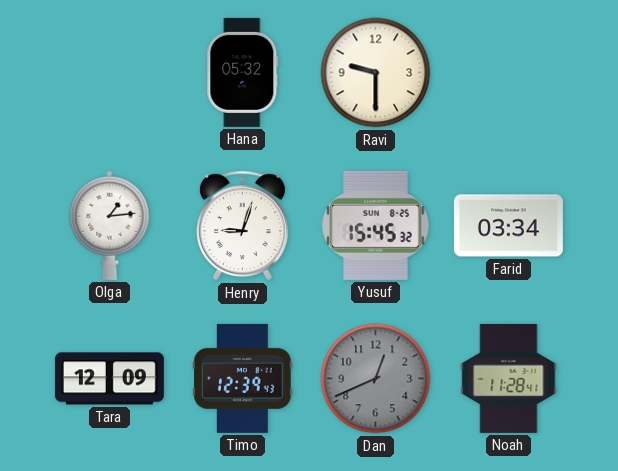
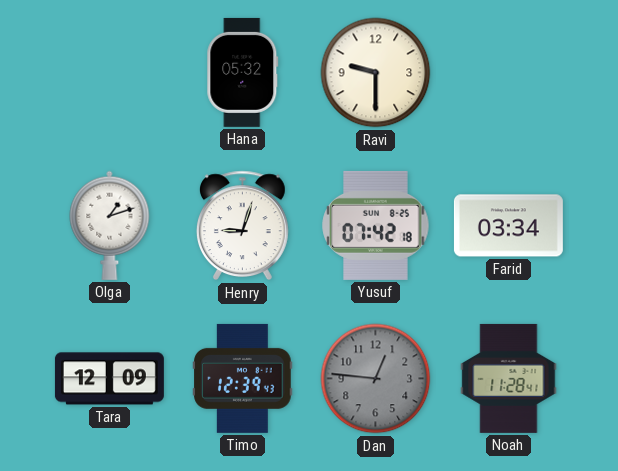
Olga: 1:14 -> 1:12 (110, 225)
Yusuf: 15:45 -> 07:42 (376, 225)
Dan: 12:41 -> 12:46 (376, 379)
